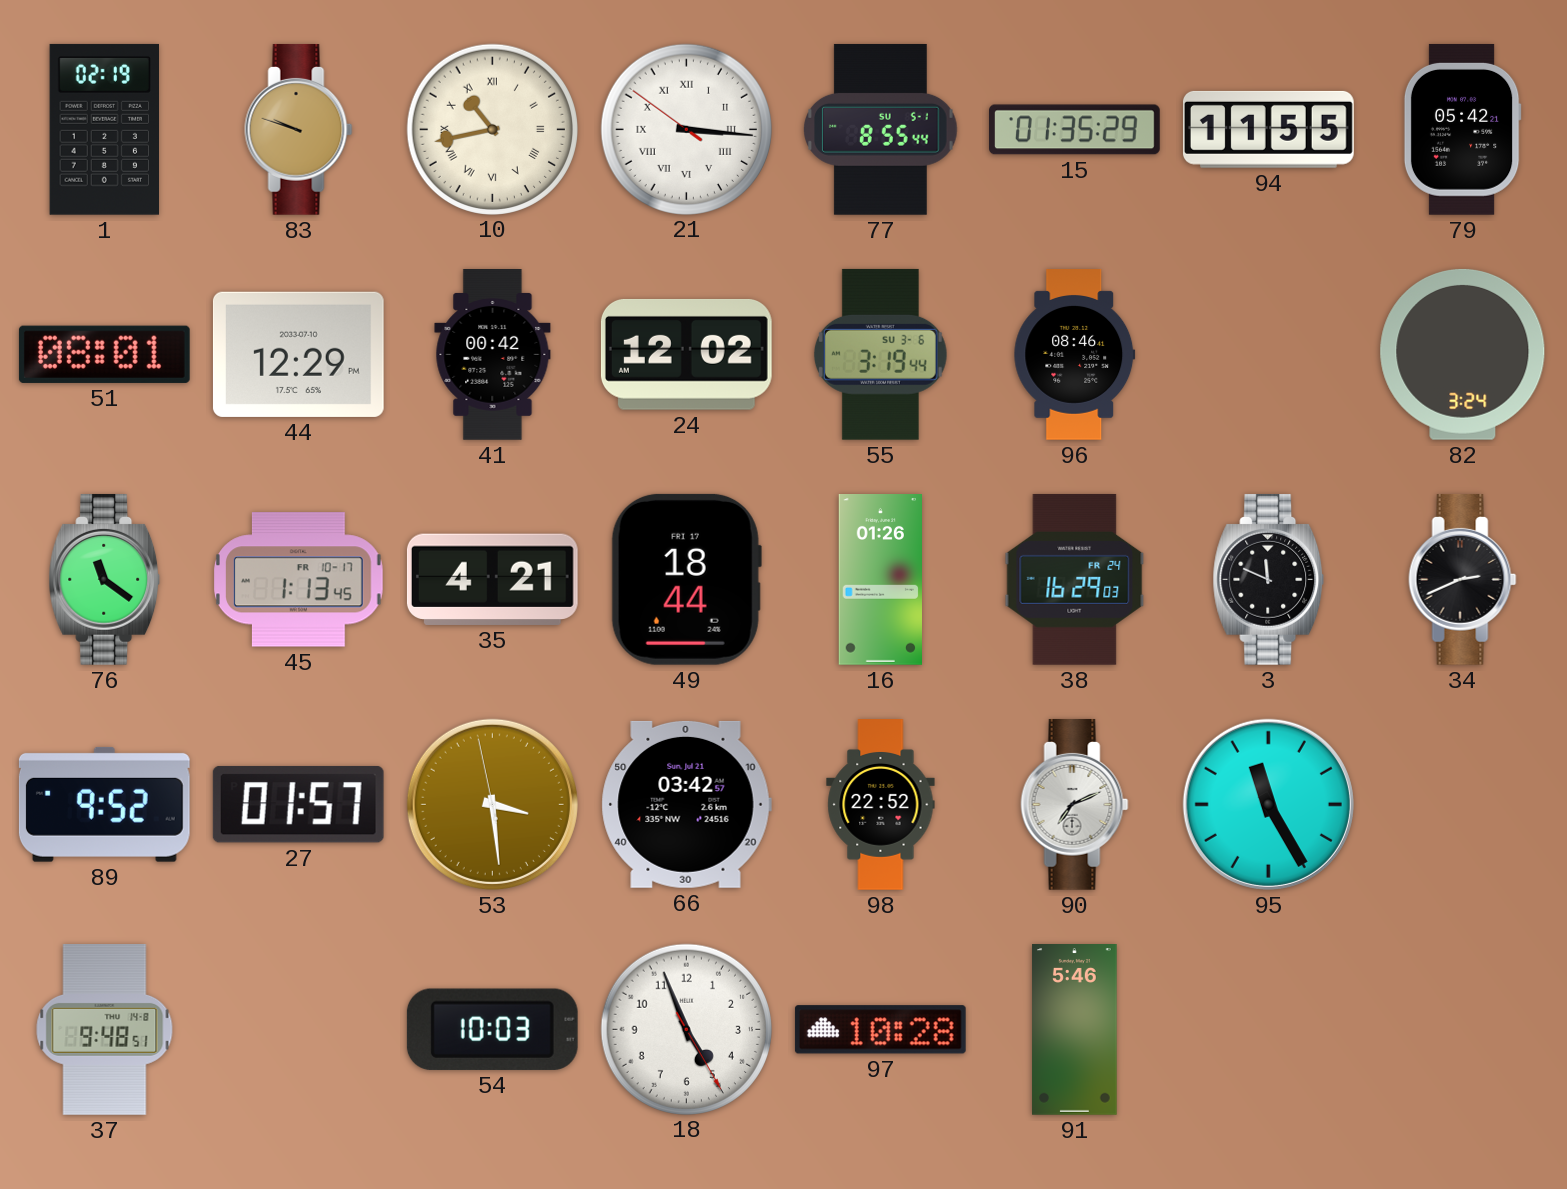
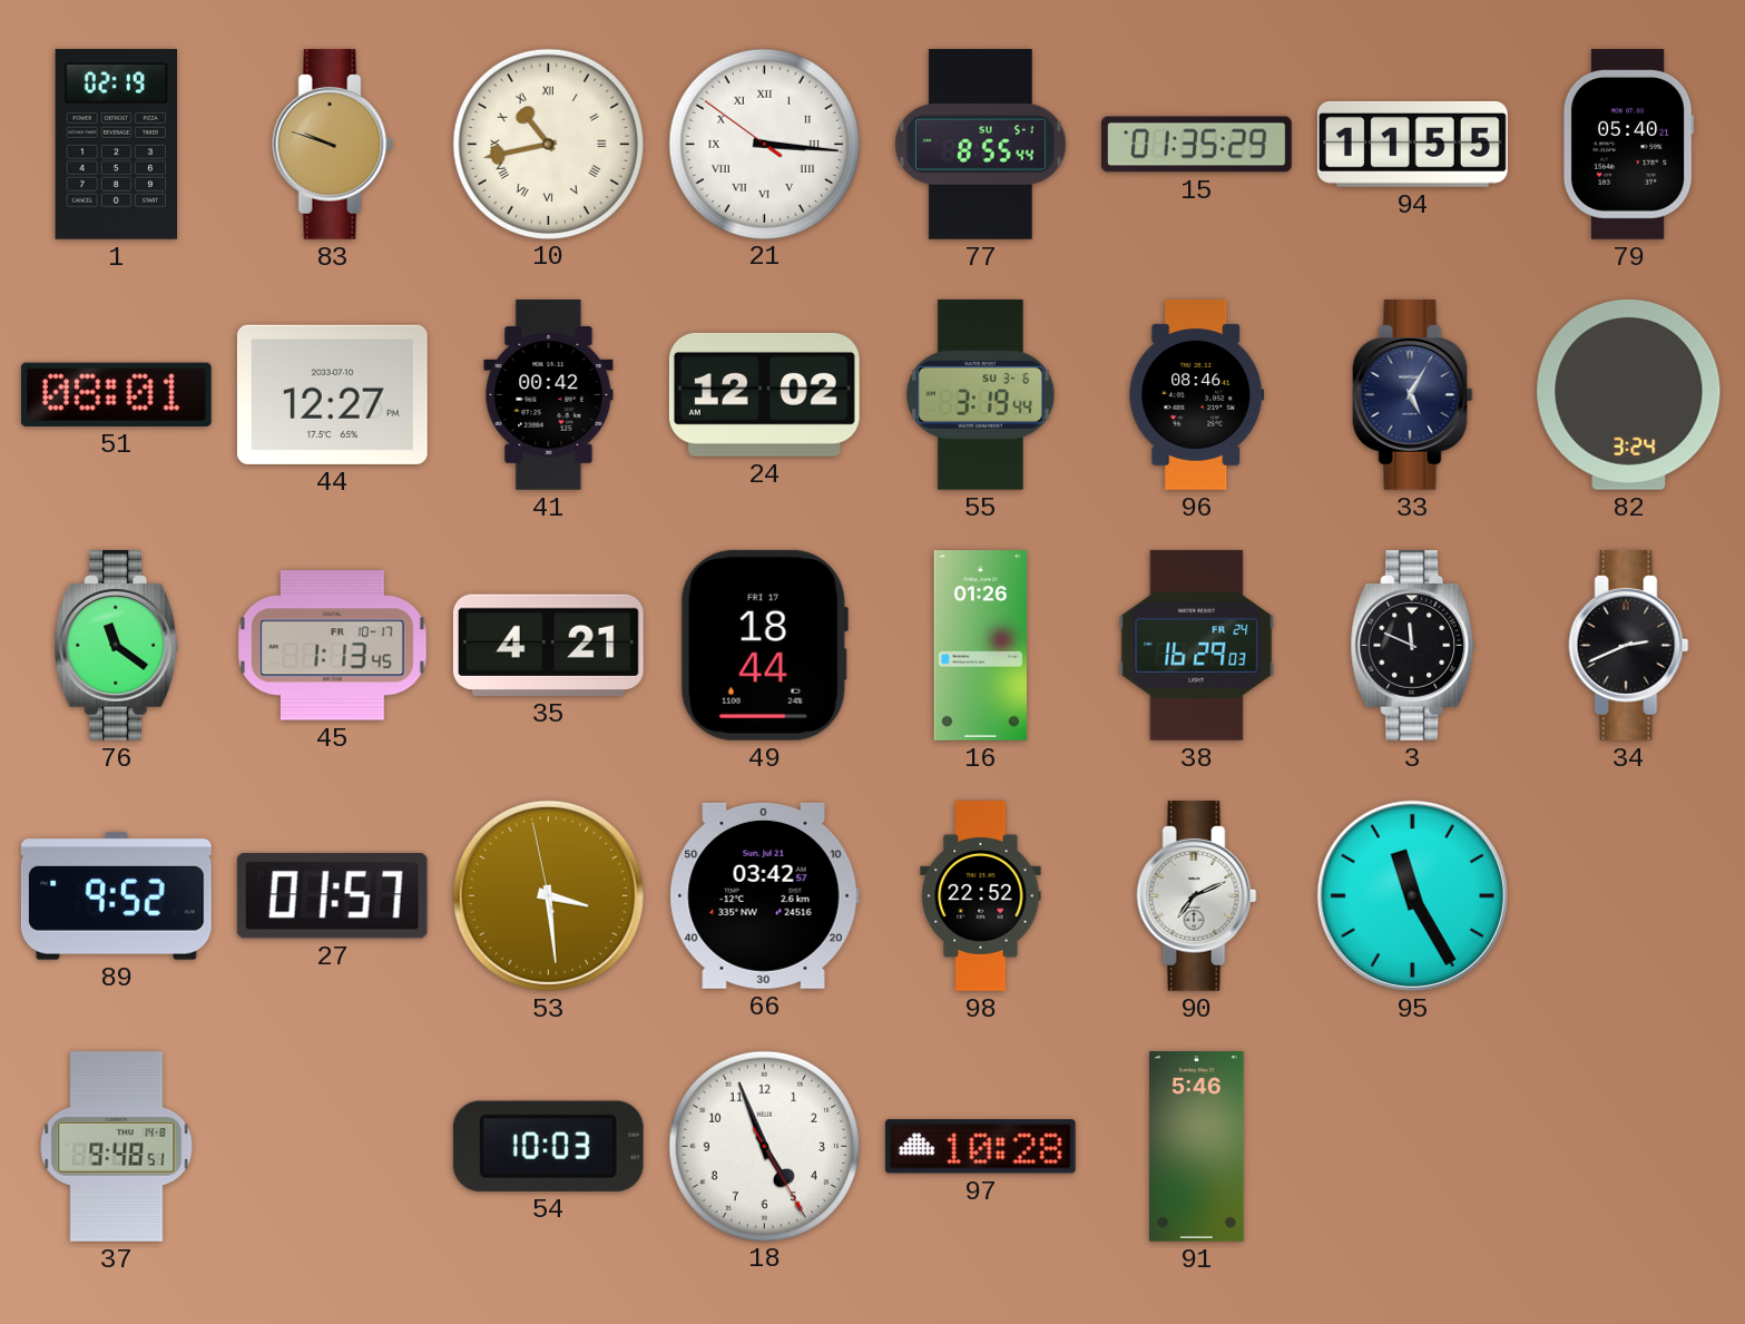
79: 05:42 -> 05:40 (1628, 144)
44: 12:29 -> 12:27 (332, 394)
33: none -> 5:05 (1413, 394)
